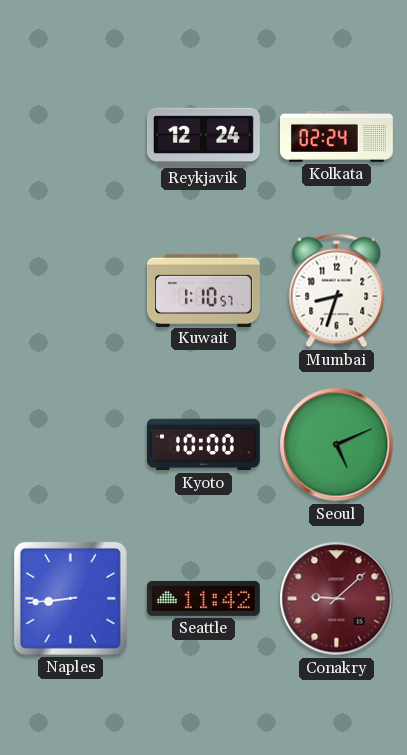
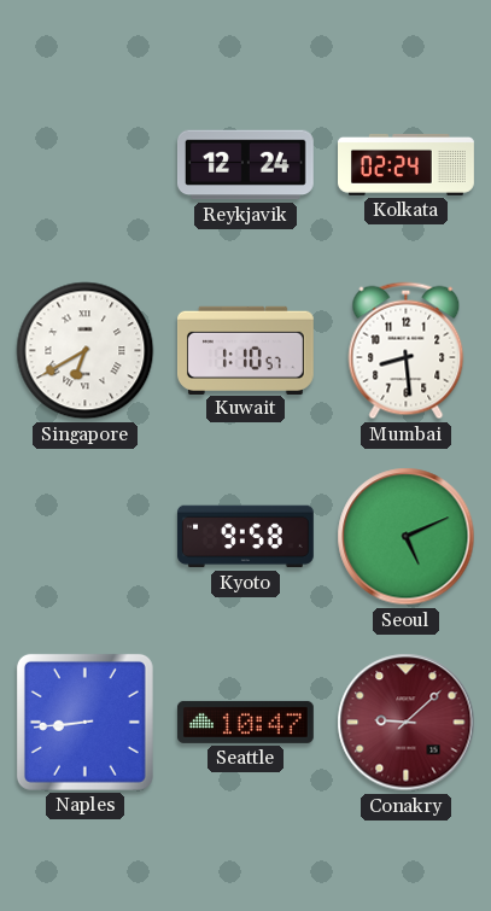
Singapore: none -> 6:40 (86, 351)
Mumbai: 8:33 -> 8:29 (407, 351)
Kyoto: 10:00 -> 9:58 (245, 537)
Seattle: 11:42 -> 10:47 (245, 722)
